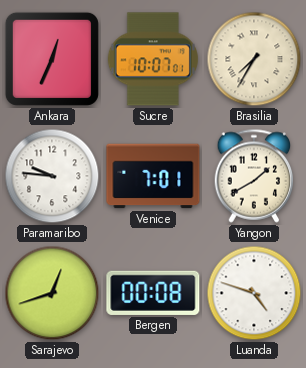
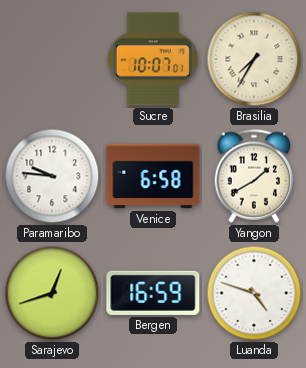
Ankara: 12:34 -> none (52, 59)
Venice: 7:01 -> 6:58 (153, 176)
Bergen: 00:08 -> 16:59 (153, 293)
